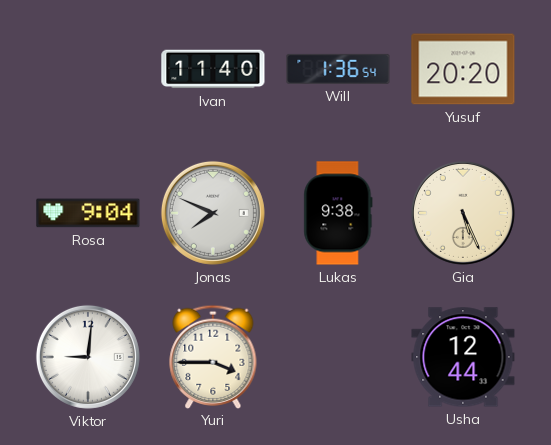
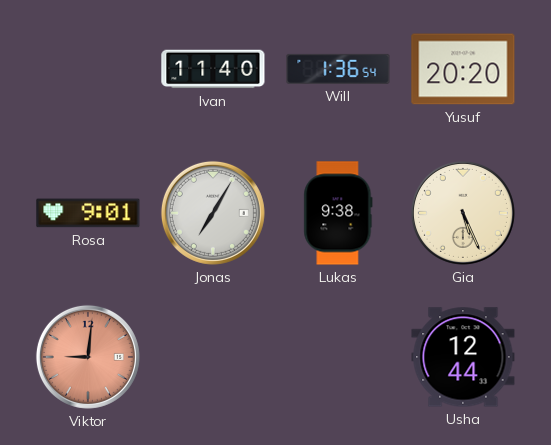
Rosa: 9:04 -> 9:01 (88, 213)
Jonas: 7:49 -> 7:05 (213, 213)
Viktor dial: white -> salmon (88, 357)
Yuri: 3:45 -> none (213, 356)
